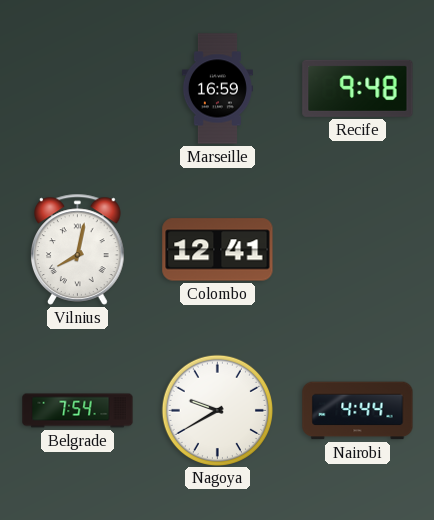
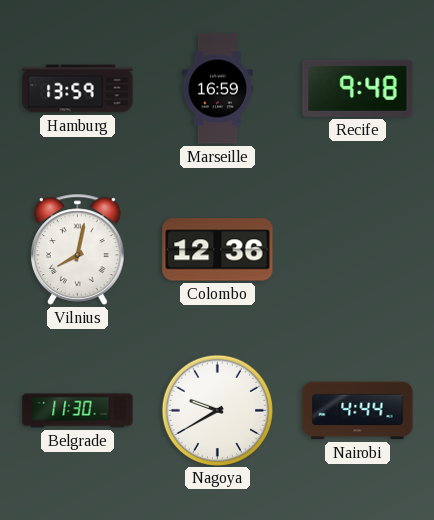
Hamburg: none -> 13:59 (78, 89)
Colombo: 12:41 -> 12:36 (218, 250)
Belgrade: 7:54 -> 11:30 (78, 411)
